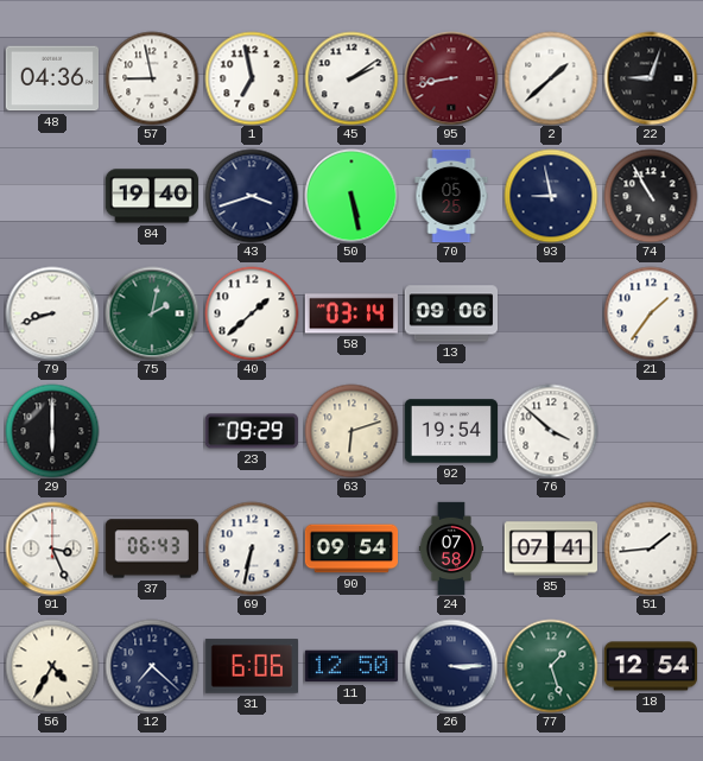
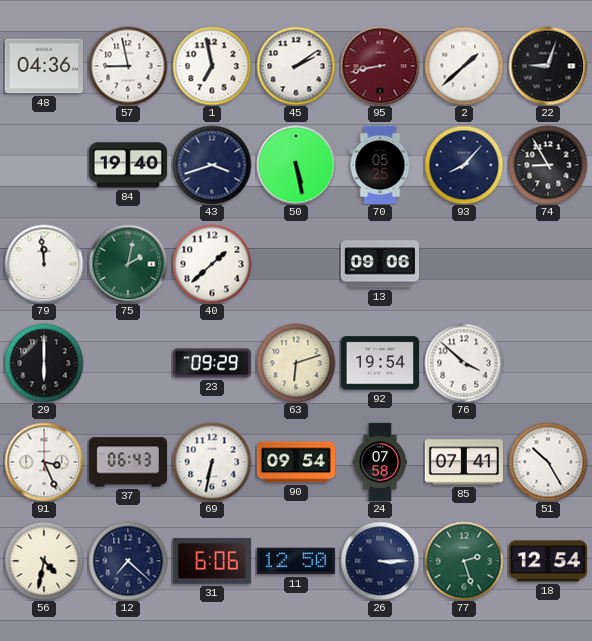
93: 8:58 -> 8:07 (464, 165)
74: 10:55 -> 8:55 (548, 165)
79: 8:42 -> 11:59 (44, 264)
58: 03:14 -> none (350, 313)
21: 1:36 -> none (651, 313)
51: 1:44 -> 10:25 (548, 462)
56: 4:35 -> 4:32 (44, 561)
77: 1:27 -> 2:27 (464, 561)
